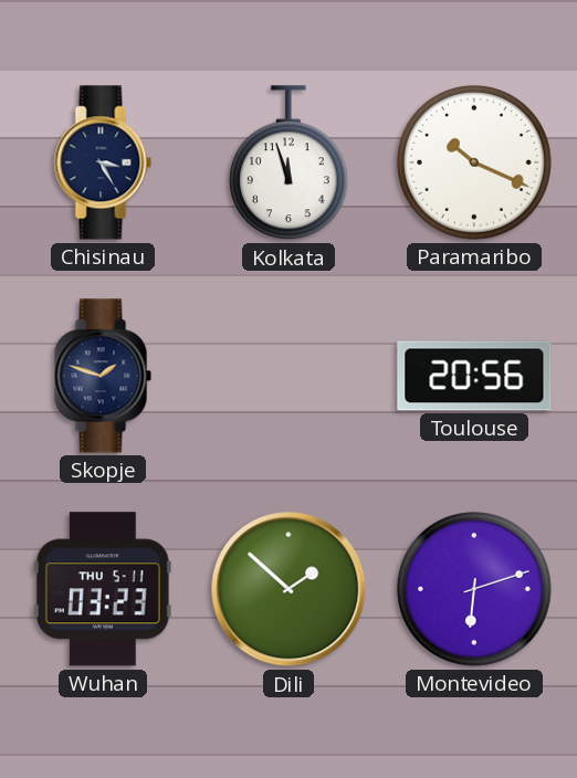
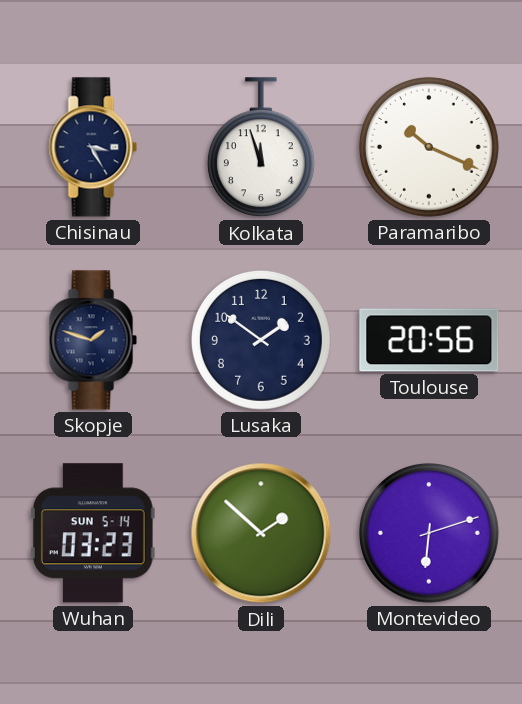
Lusaka: none -> 1:51 (261, 340)
Wuhan date: THU 5-11 -> SUN 5-14 (93, 533)
